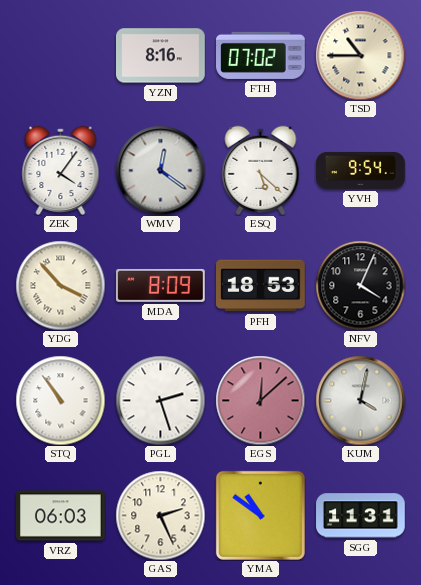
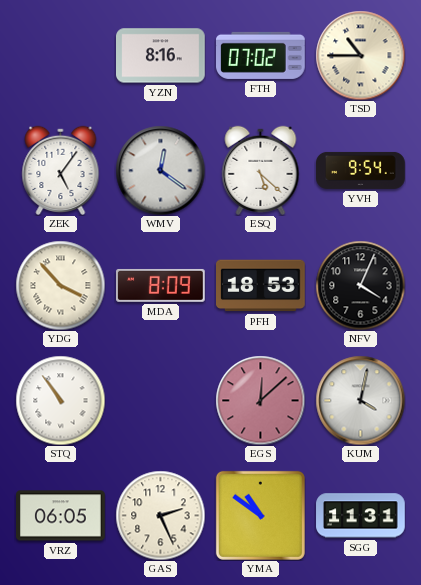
ZEK: 4:06 -> 5:06 (61, 170)
PGL: 2:27 -> none (160, 400)
VRZ: 06:03 -> 06:05 (61, 516)
